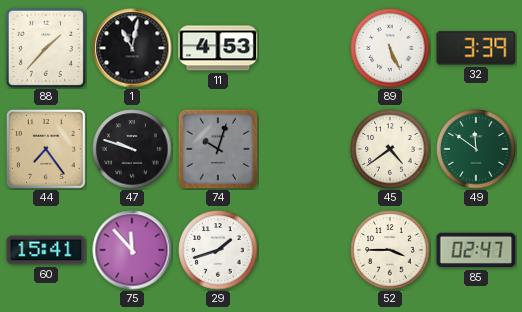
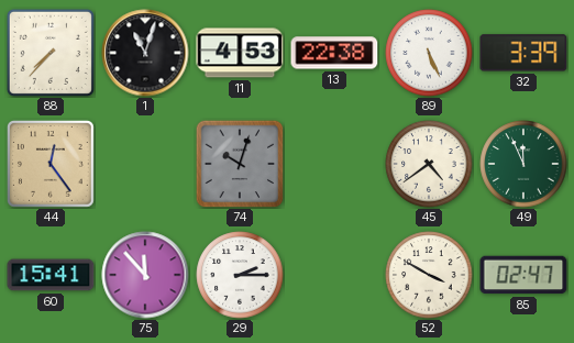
88: 1:37 -> 7:37 (51, 53)
1: 11:02 -> 11:03 (145, 53)
13: none -> 22:38 (334, 53)
44: 7:24 -> 12:24 (51, 164)
47: 9:48 -> none (132, 149)
49: 11:51 -> 11:56 (523, 164)
29: 1:42 -> 2:15 (240, 275)
52: 3:45 -> 3:50 (429, 275)
